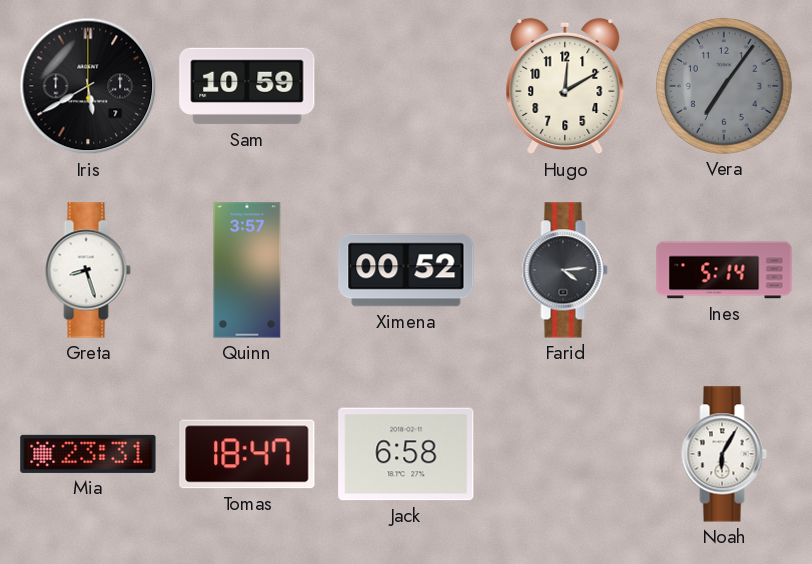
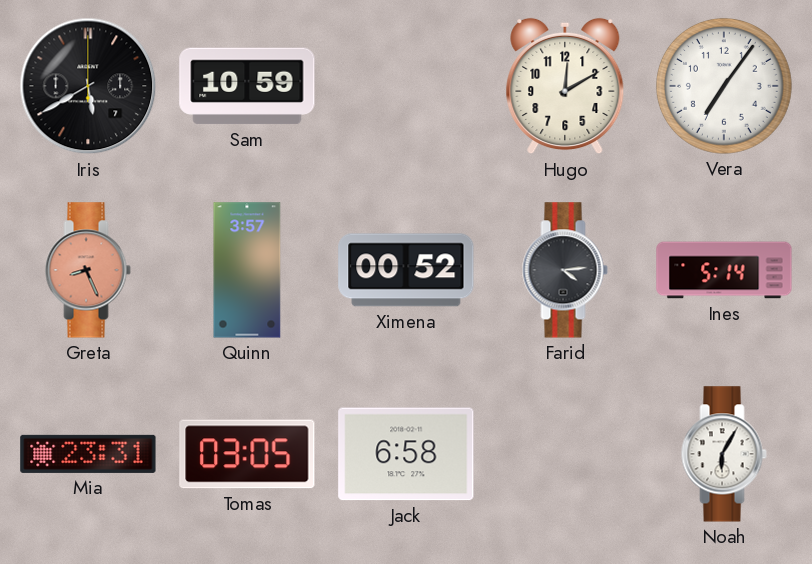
Vera dial: grey -> white (725, 86)
Greta: 8:27 -> 8:26 (88, 270)
Greta dial: white -> salmon (88, 270)
Tomas: 18:47 -> 03:05 (247, 454)
